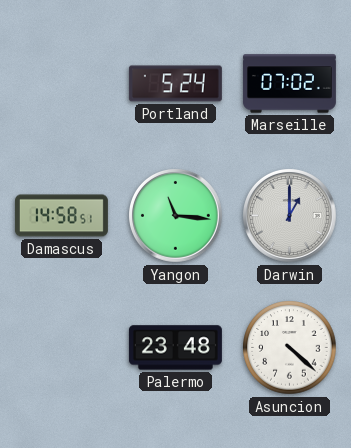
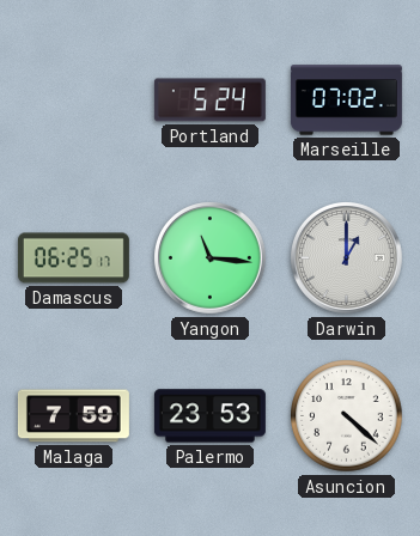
Damascus: 14:58 -> 06:25 (73, 258)
Malaga: none -> 7:59 (73, 416)
Palermo: 23:48 -> 23:53 (209, 416)
